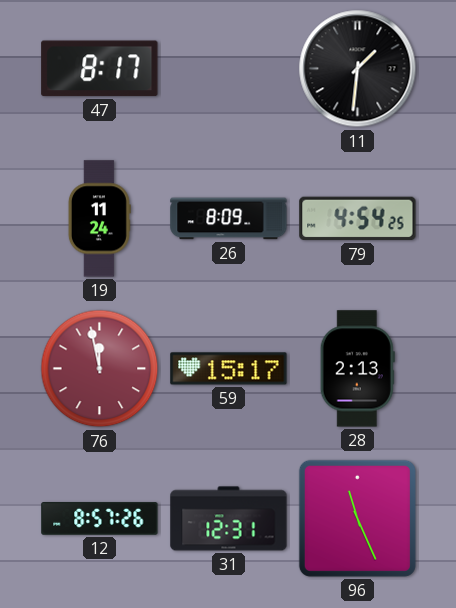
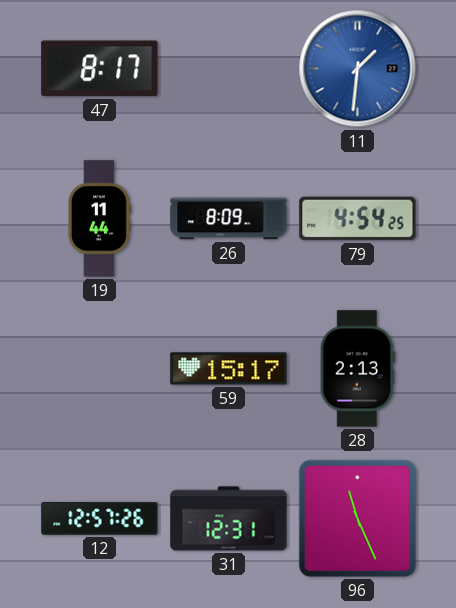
11 dial: black -> blue (358, 69)
19: 11:24 -> 11:44 (99, 219)
76: 11:58 -> none (100, 369)
12: 8:57 -> 12:57 (100, 519)
